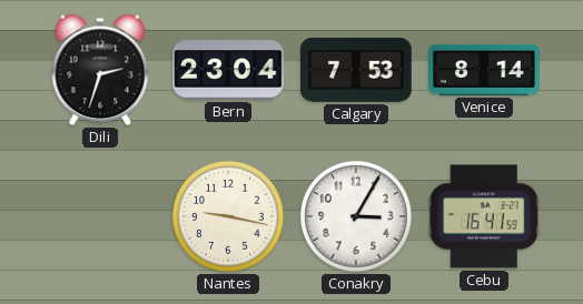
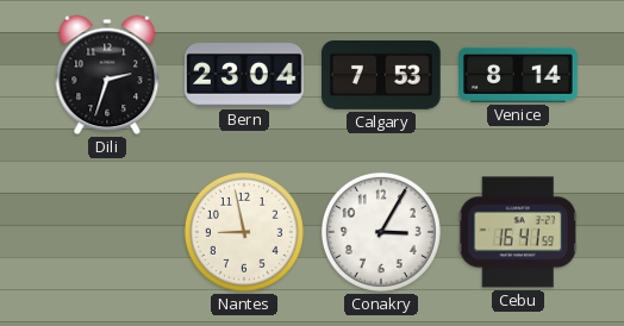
Nantes: 9:17 -> 8:58 (244, 232)
